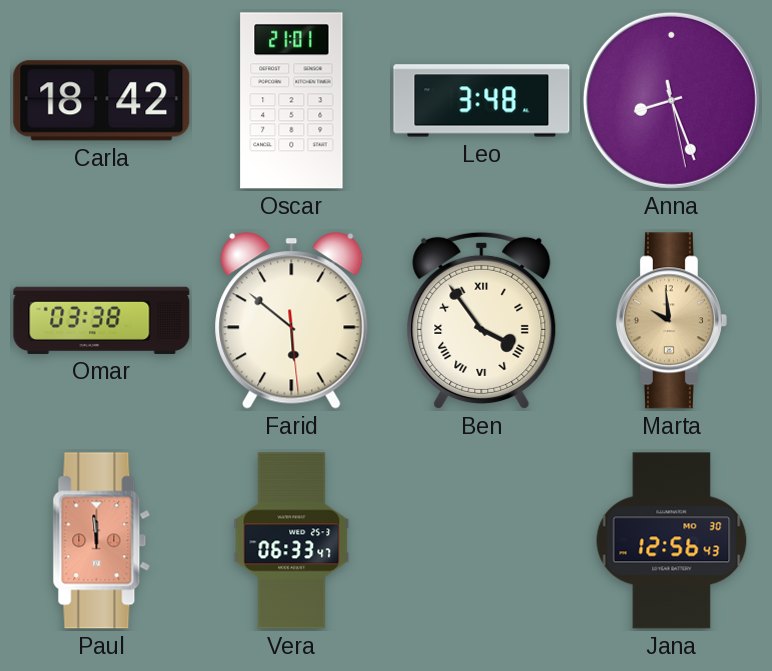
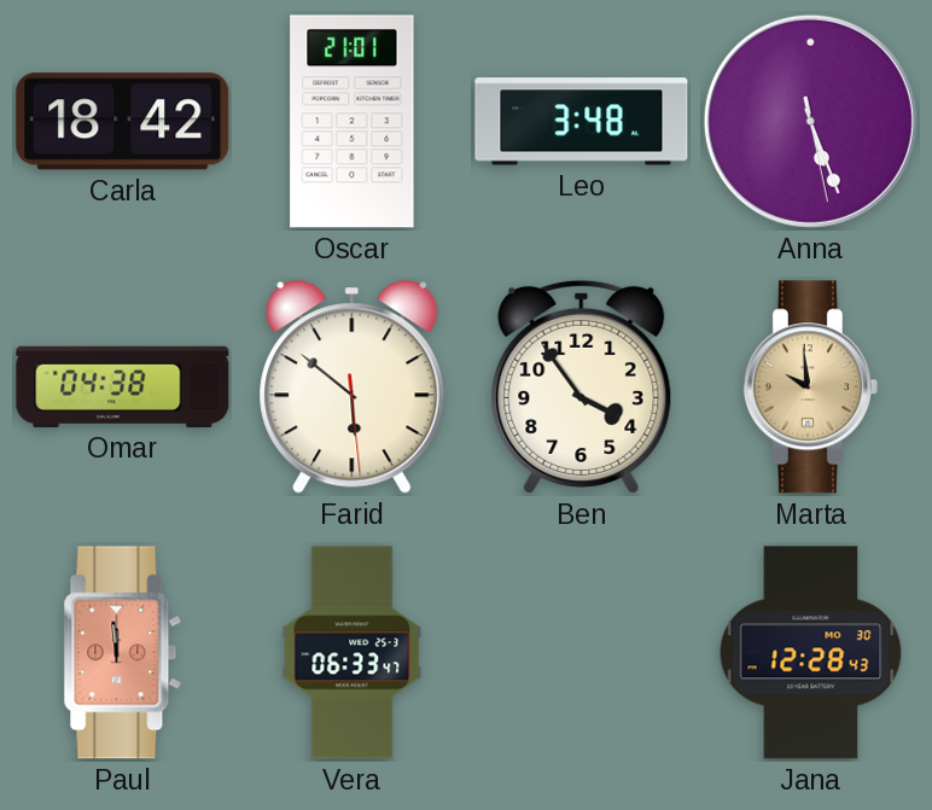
Anna: 8:26 -> 5:26 (810, 121)
Omar: 03:38 -> 04:38 (123, 386)
Ben numerals: Roman -> Arabic (582, 386)
Jana: 12:56 -> 12:28 (811, 653)
